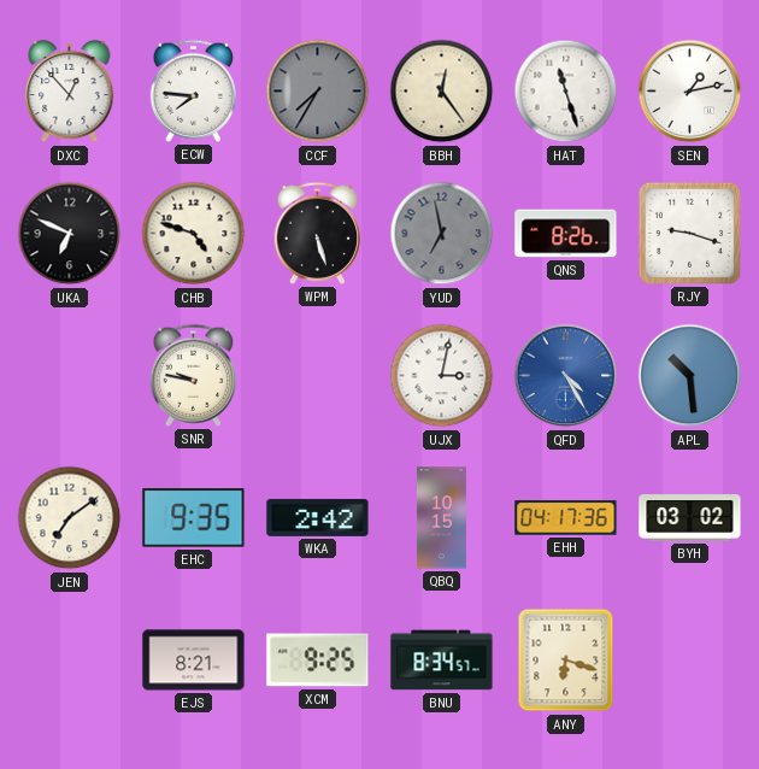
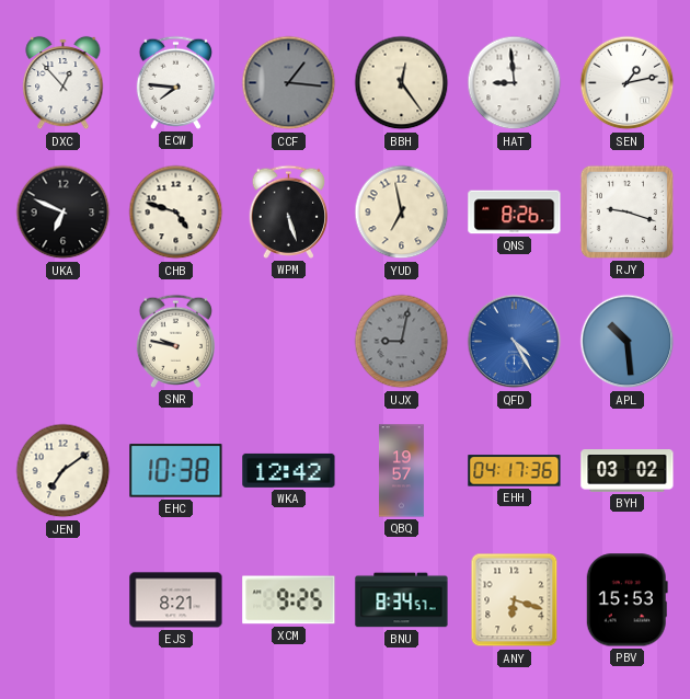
CCF: 7:35 -> 1:16 (289, 83)
HAT: 11:27 -> 8:59 (515, 83)
YUD dial: grey -> cream (402, 213)
UJX: 3:02 -> 9:02 (402, 342)
UJX dial: white -> grey (402, 342)
EHC: 9:35 -> 10:38 (176, 471)
WKA: 2:42 -> 12:42 (289, 470)
QBQ: 10:15 -> 19:57 (401, 471)
PBV: none -> 15:53 (626, 600)
